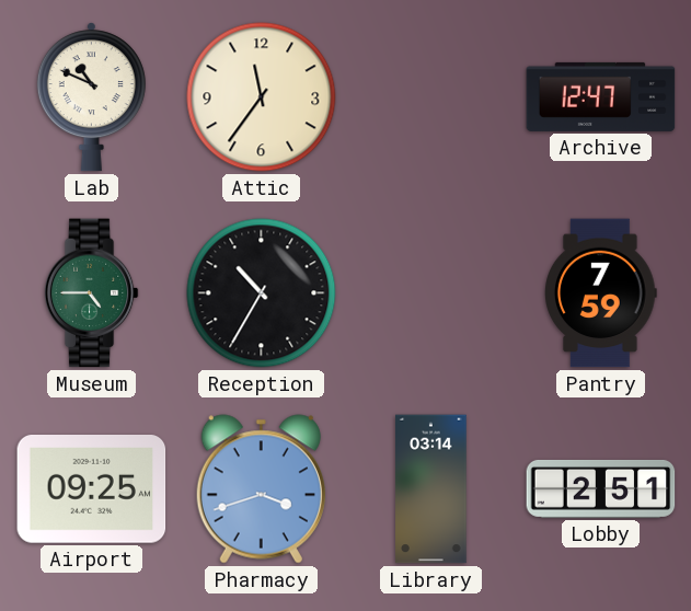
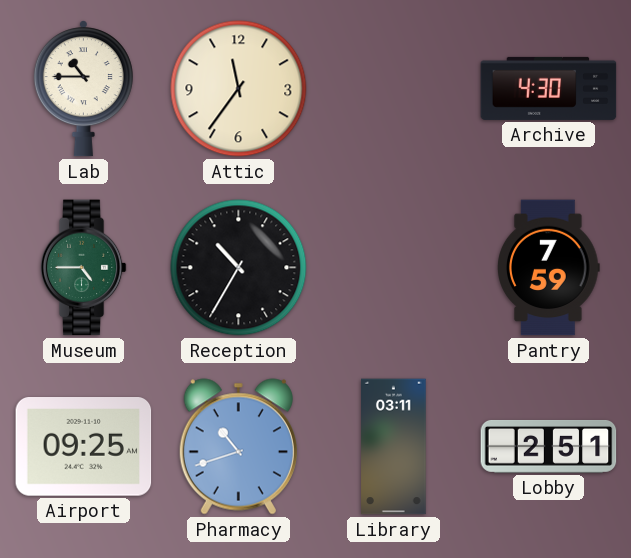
Lab: 10:49 -> 10:45 (83, 89)
Archive: 12:47 -> 4:30 (549, 88)
Pharmacy: 3:42 -> 10:42 (238, 447)
Library: 03:14 -> 03:11 (394, 447)
